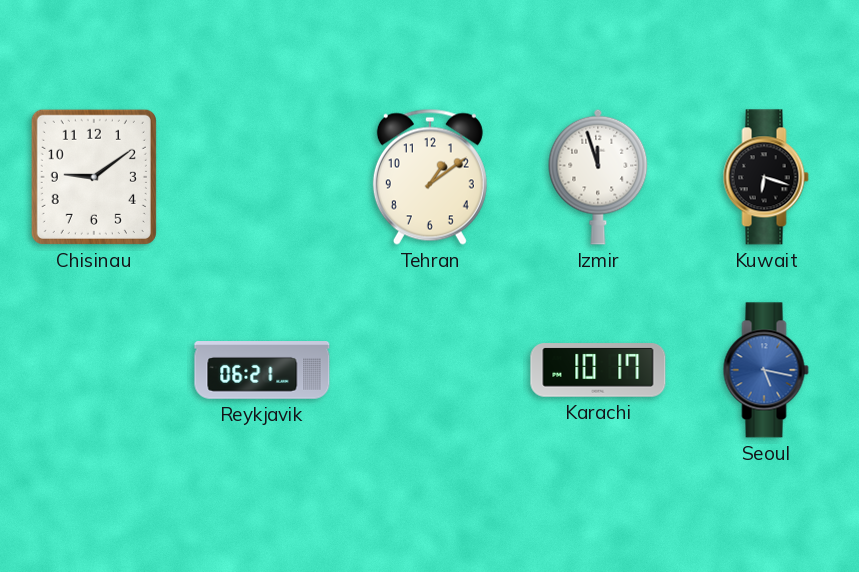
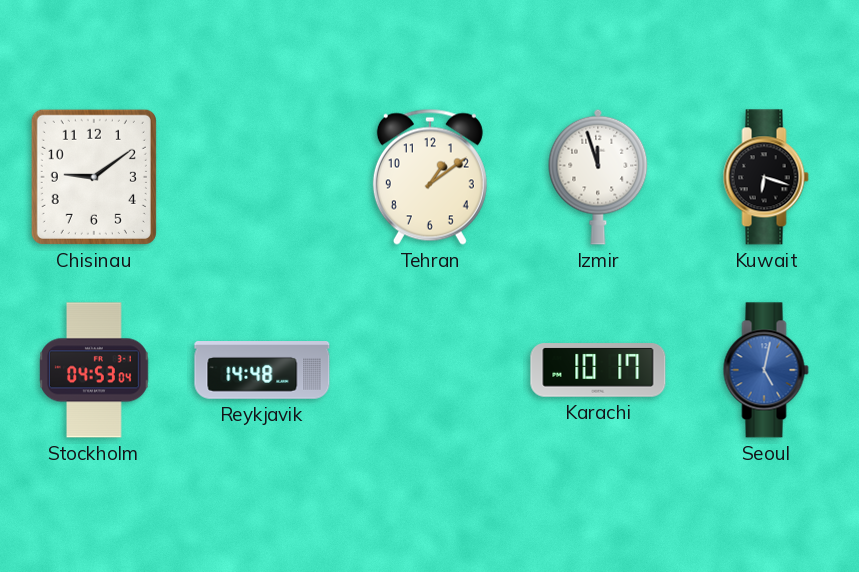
Stockholm: none -> 04:53 (94, 370)
Reykjavik: 06:21 -> 14:48 (262, 370)
Seoul: 5:17 -> 5:02 (766, 370)
